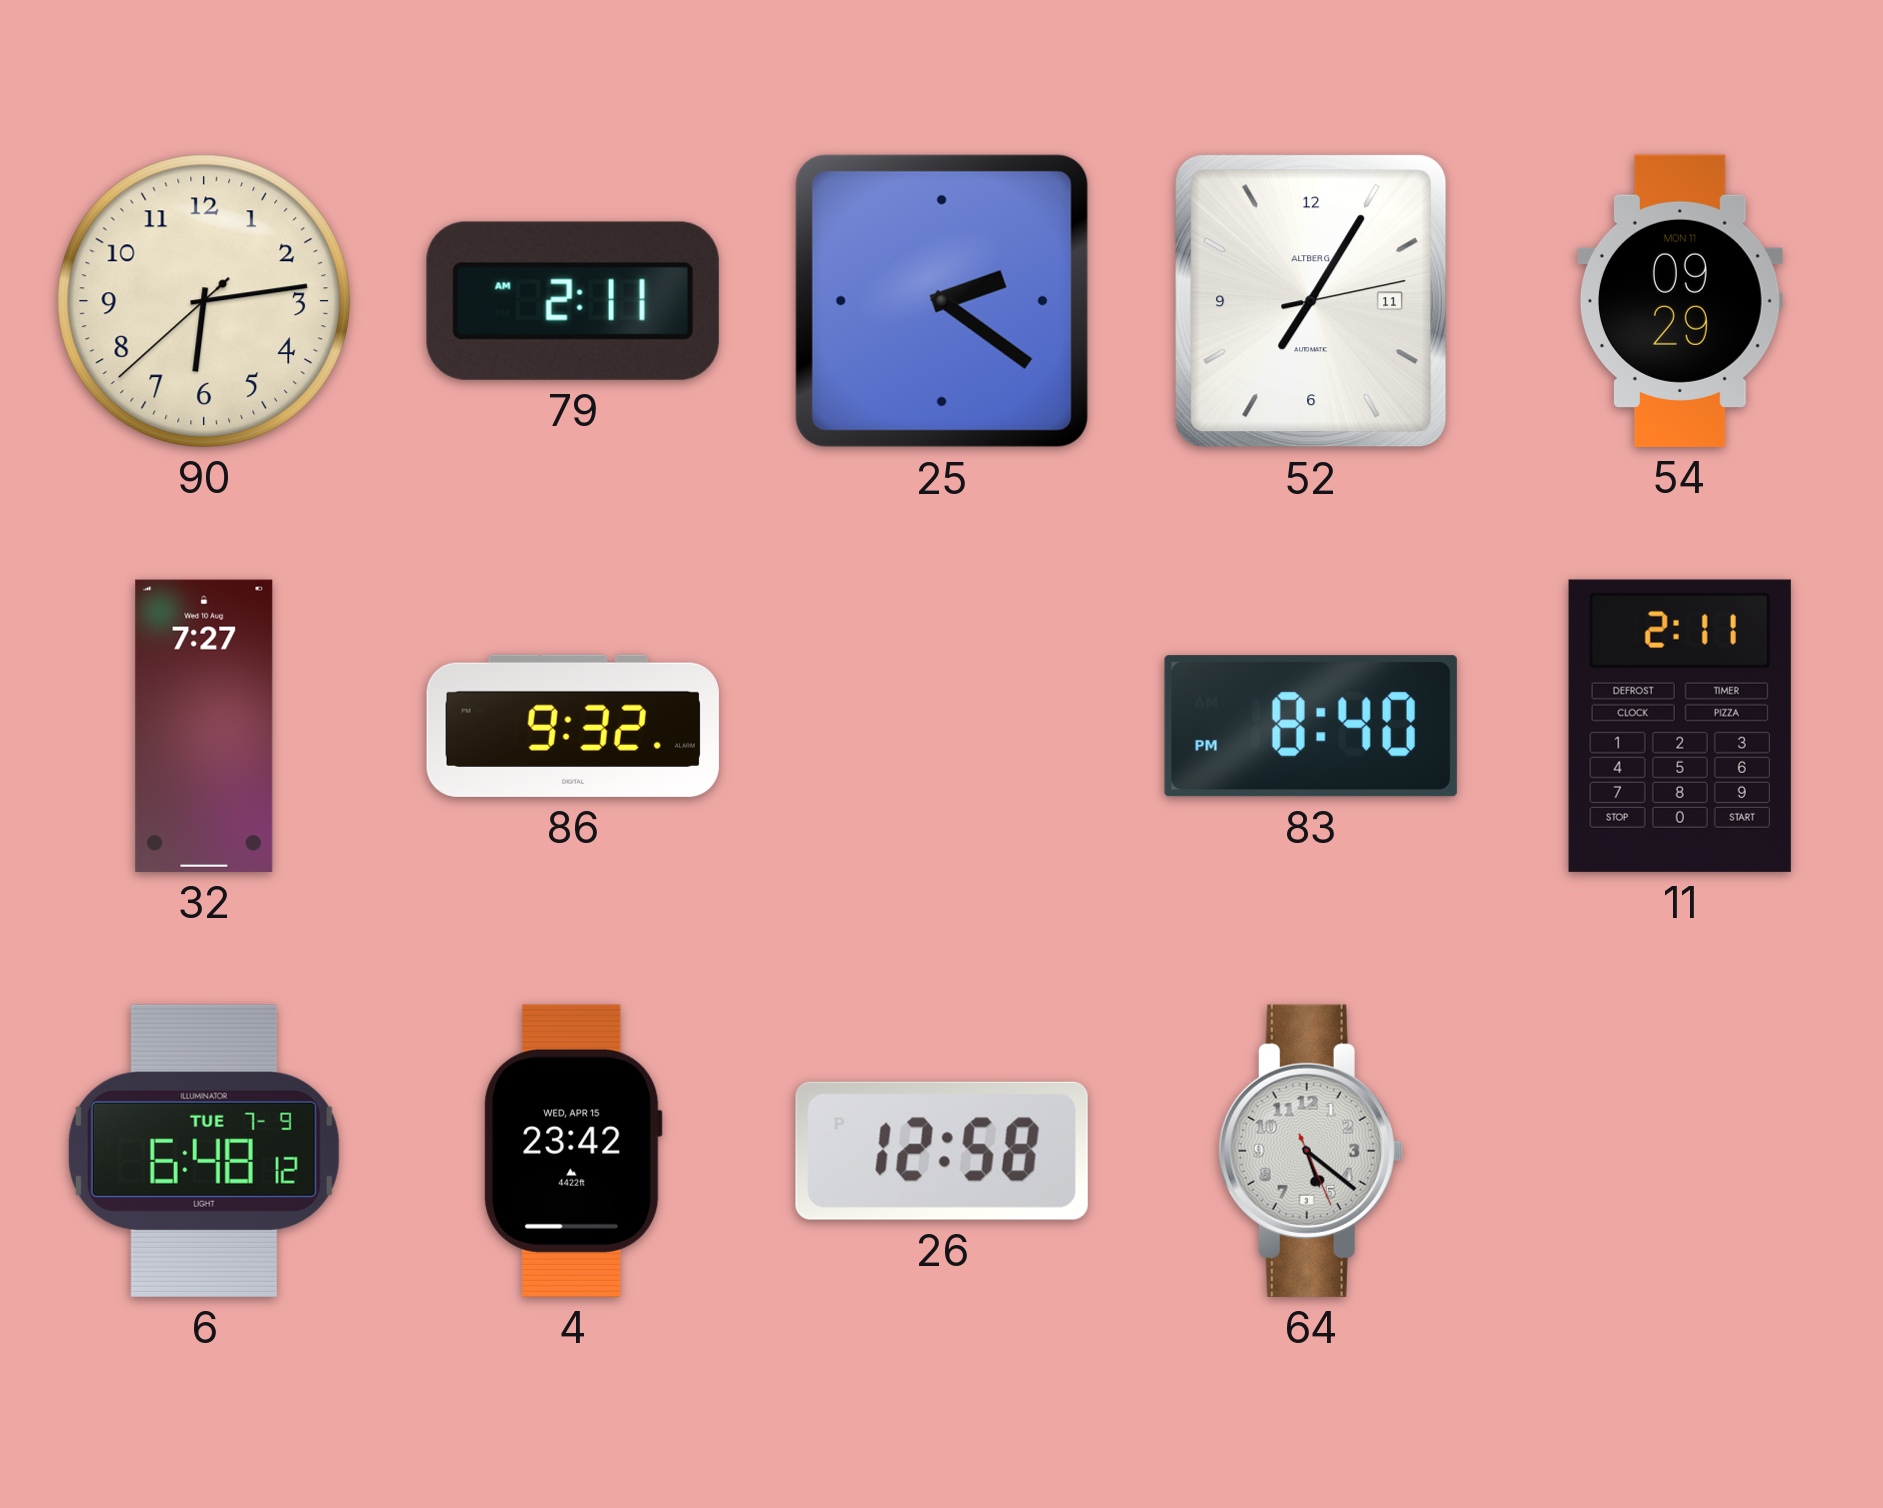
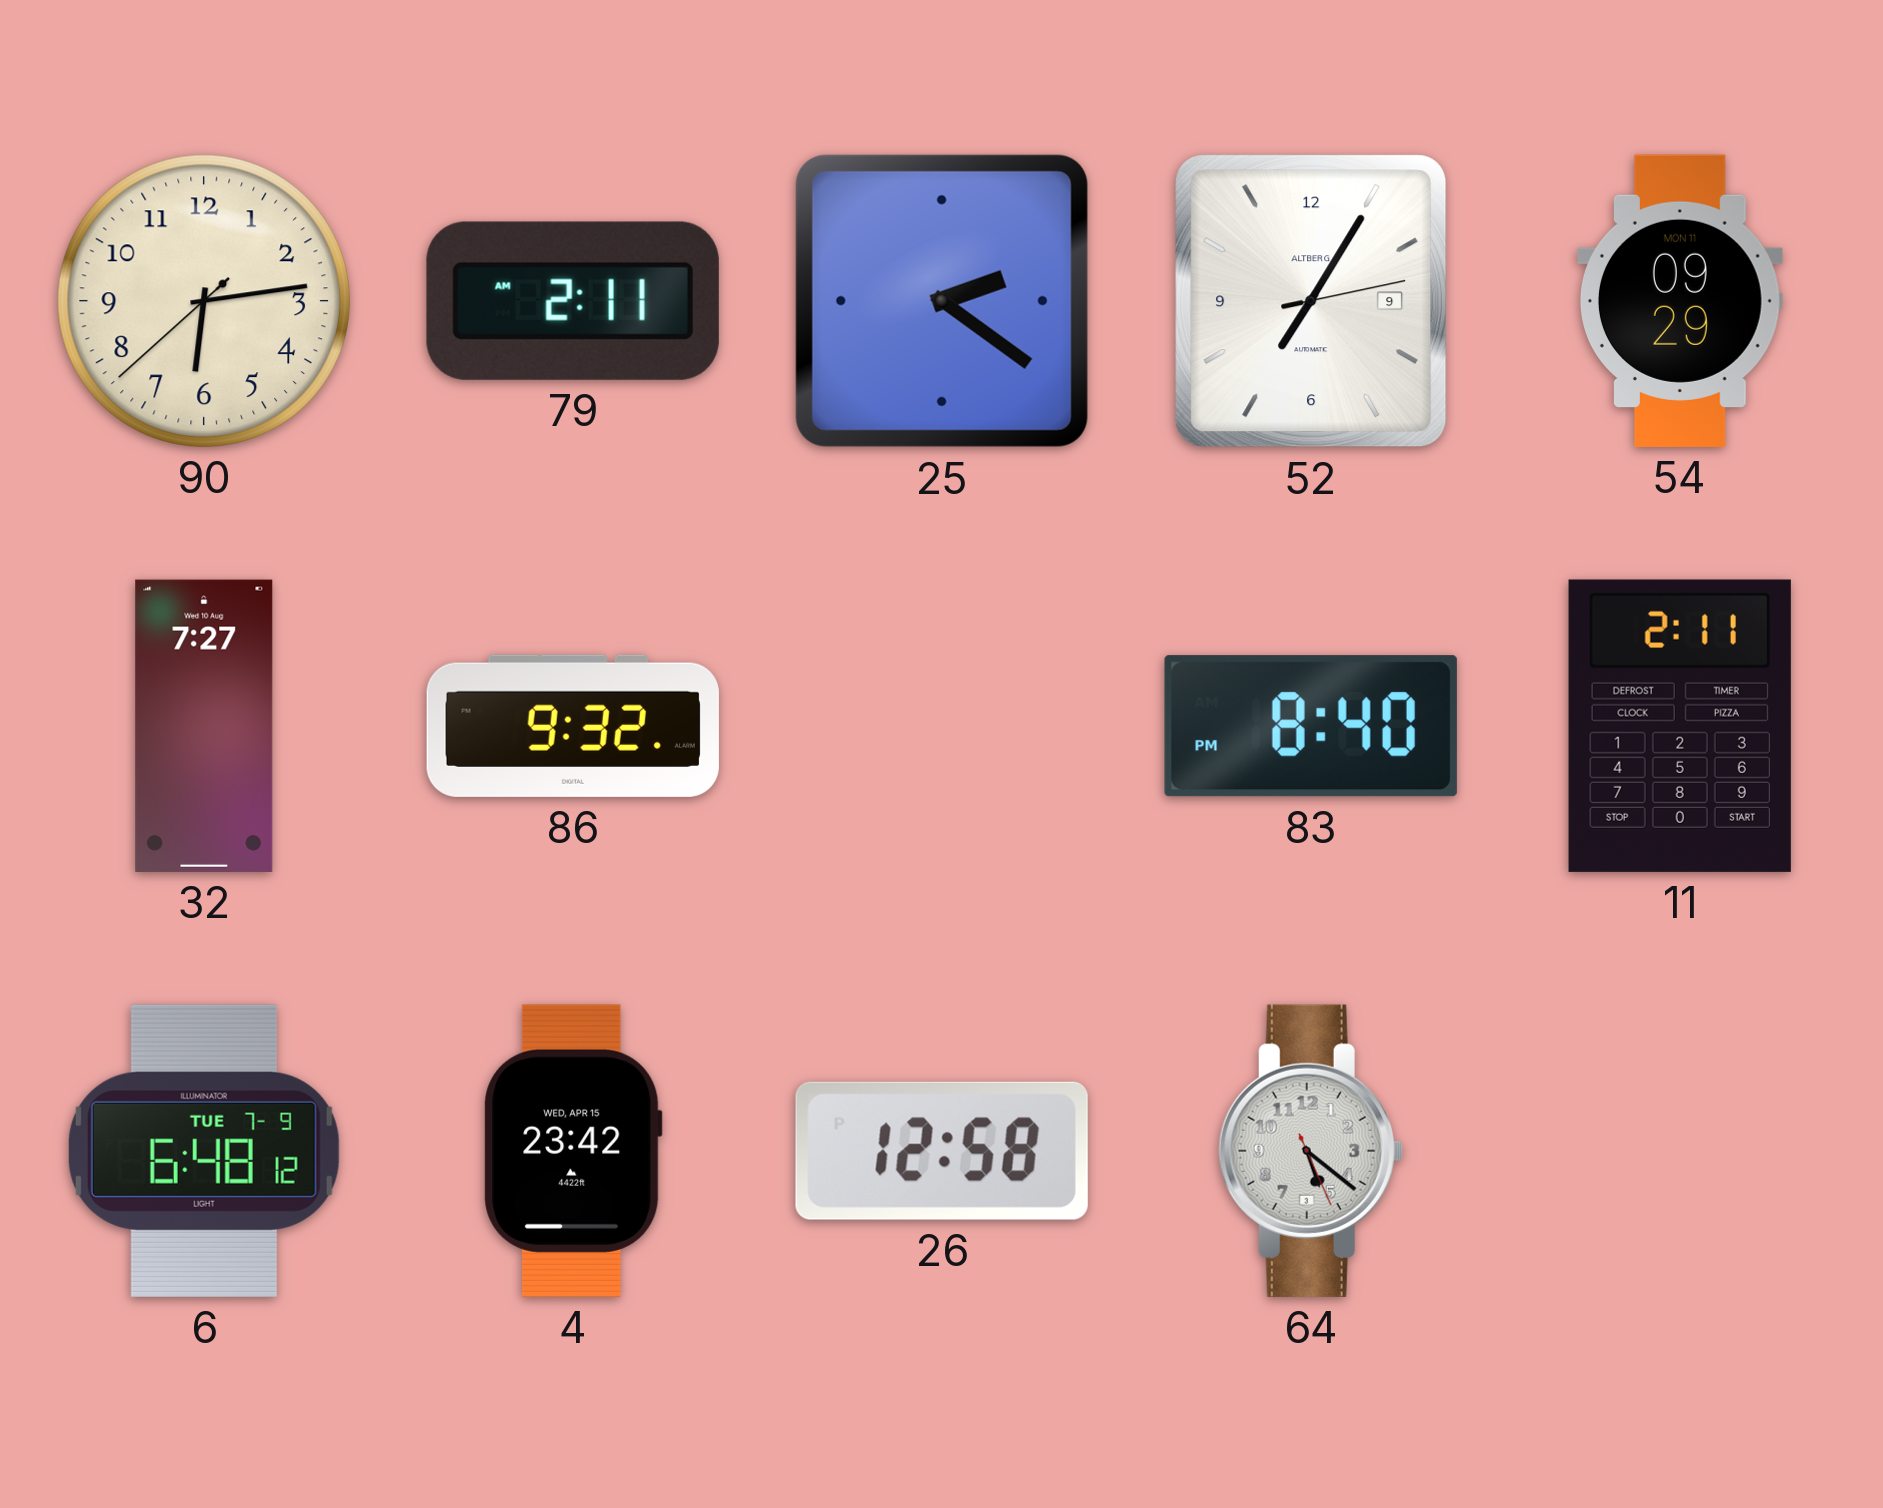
52 date: 11 -> 9 (1311, 301)
